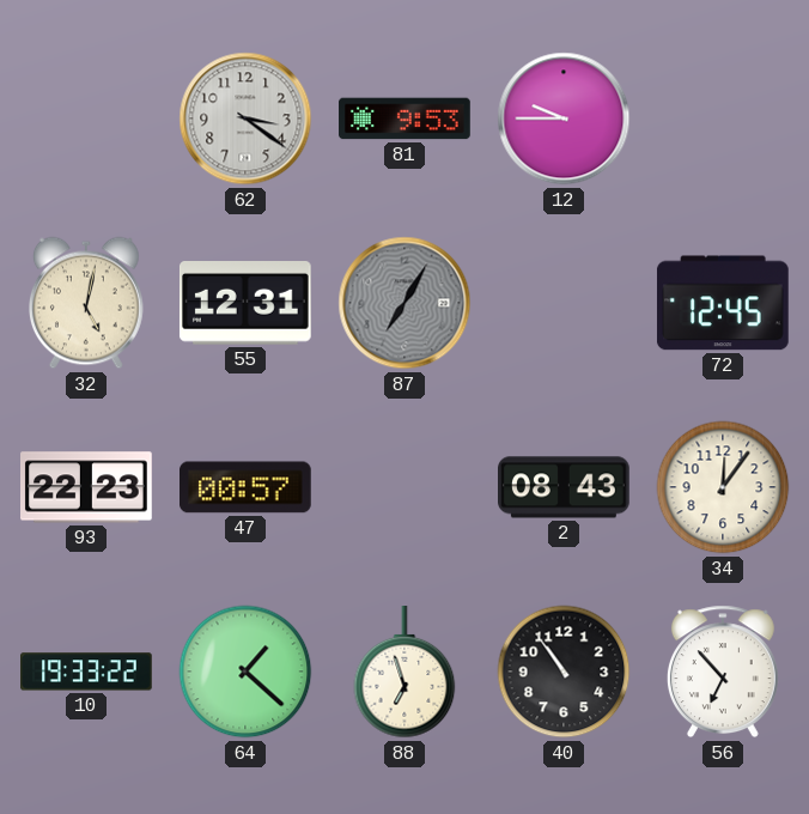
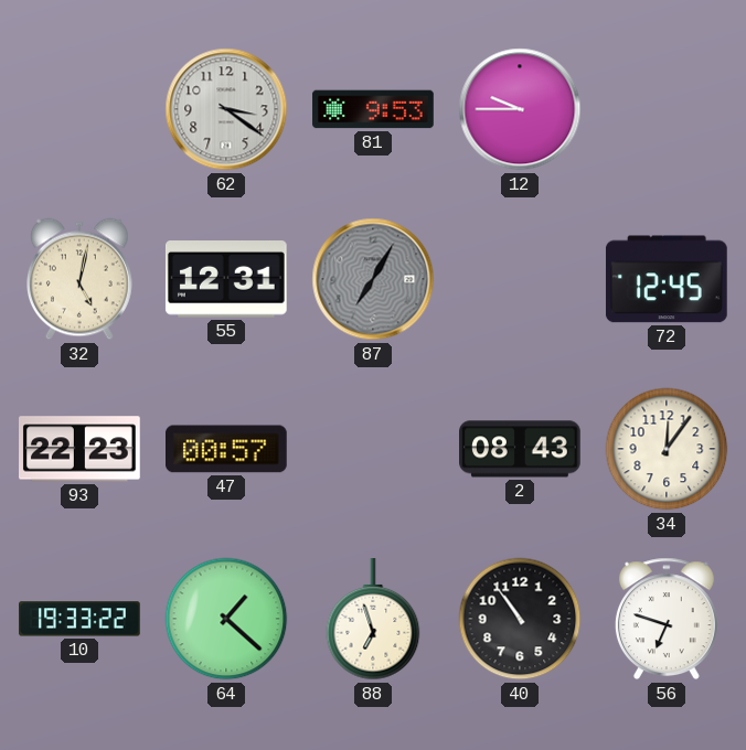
56: 6:53 -> 6:48 (667, 619)
